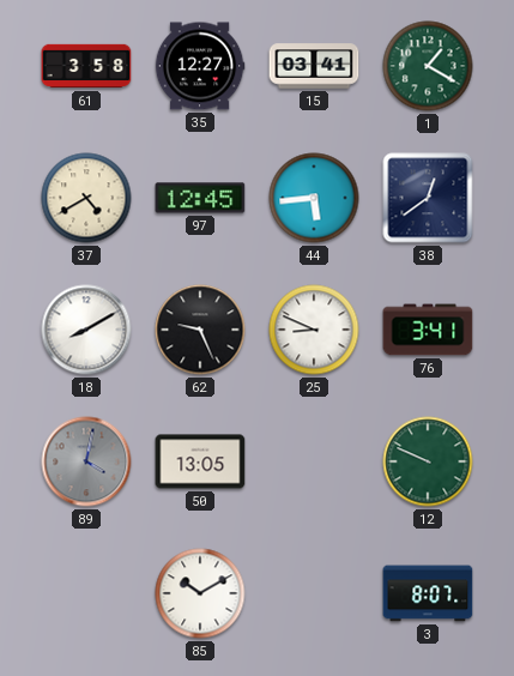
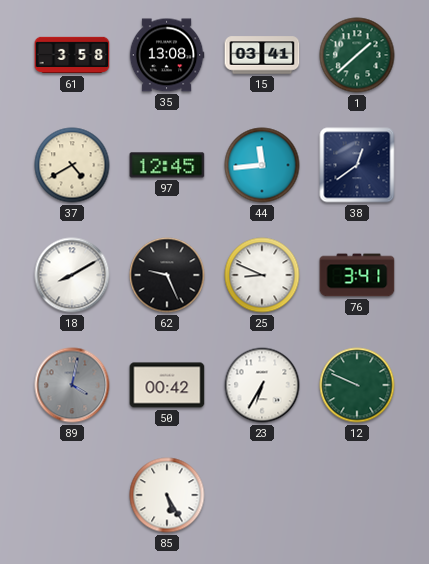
35: 12:27 -> 13:08 (167, 55)
1: 1:20 -> 1:38 (357, 55)
44: 5:44 -> 11:44 (262, 165)
50: 13:05 -> 00:42 (167, 385)
23: none -> 6:35 (262, 385)
85: 10:10 -> 5:25 (167, 495)
3: 8:07 -> none (428, 593)
